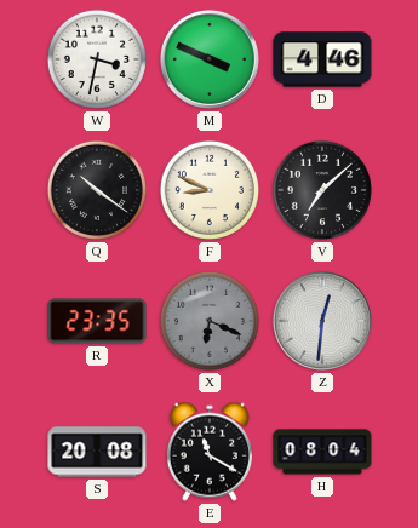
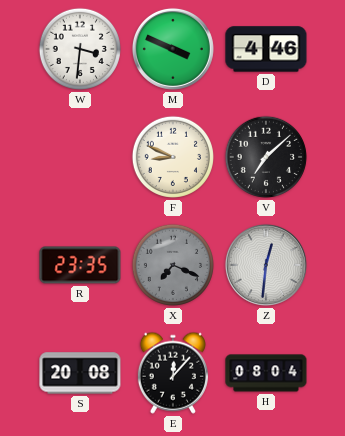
W: 3:32 -> 3:31 (80, 49)
Q: 10:21 -> none (97, 190)
X: 6:19 -> 7:19 (173, 265)
E: 11:20 -> 12:07 (173, 373)
